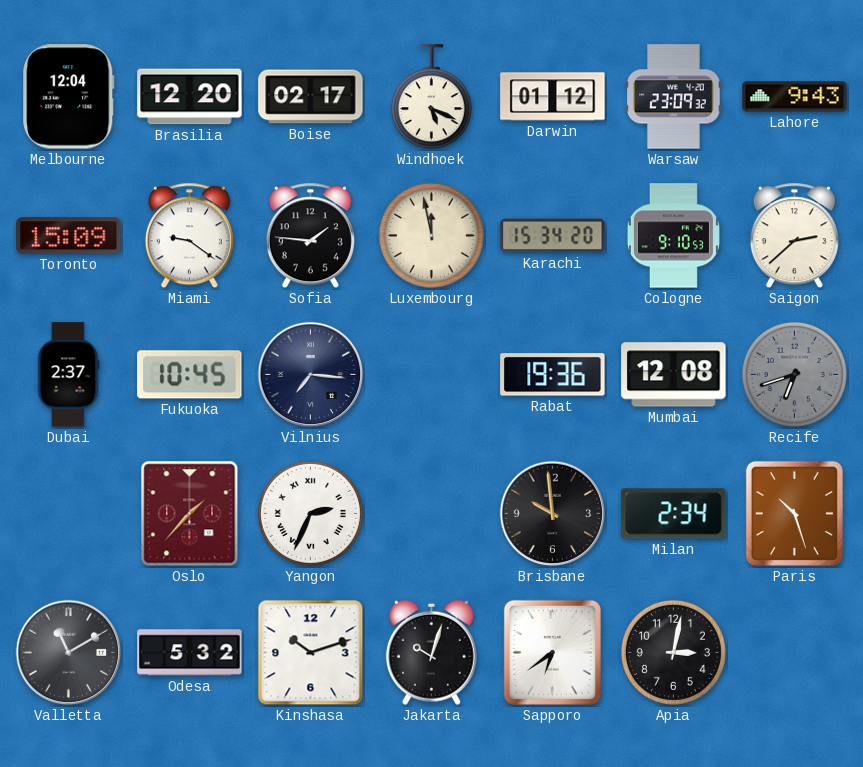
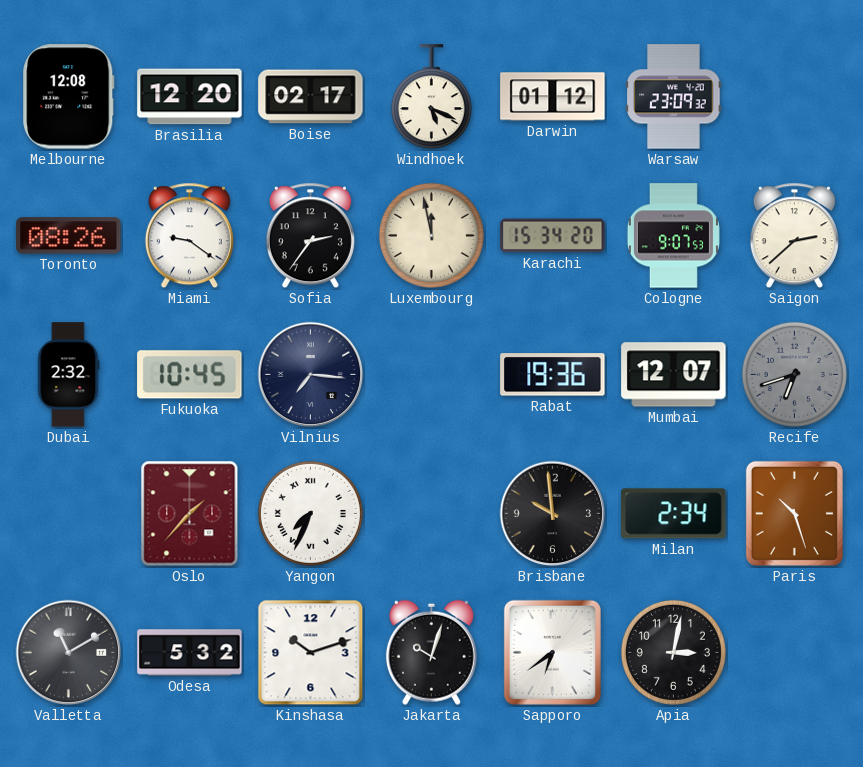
Melbourne: 12:04 -> 12:08 (69, 97)
Lahore: 9:43 -> none (795, 97)
Toronto: 15:09 -> 08:26 (69, 236)
Sofia: 1:46 -> 2:36 (310, 236)
Cologne: 9:10 -> 9:07 (673, 236)
Dubai: 2:37 -> 2:32 (68, 375)
Mumbai: 12:08 -> 12:07 (674, 375)
Yangon: 2:34 -> 7:34 (310, 513)
